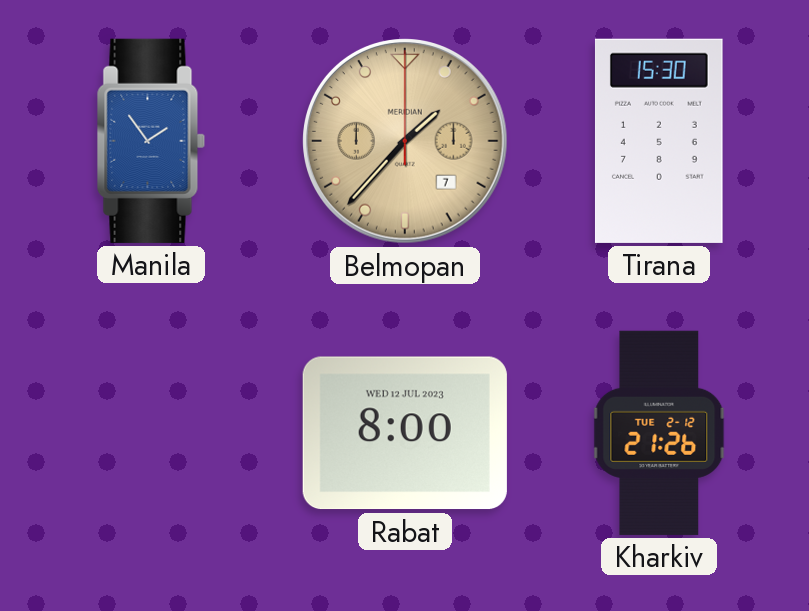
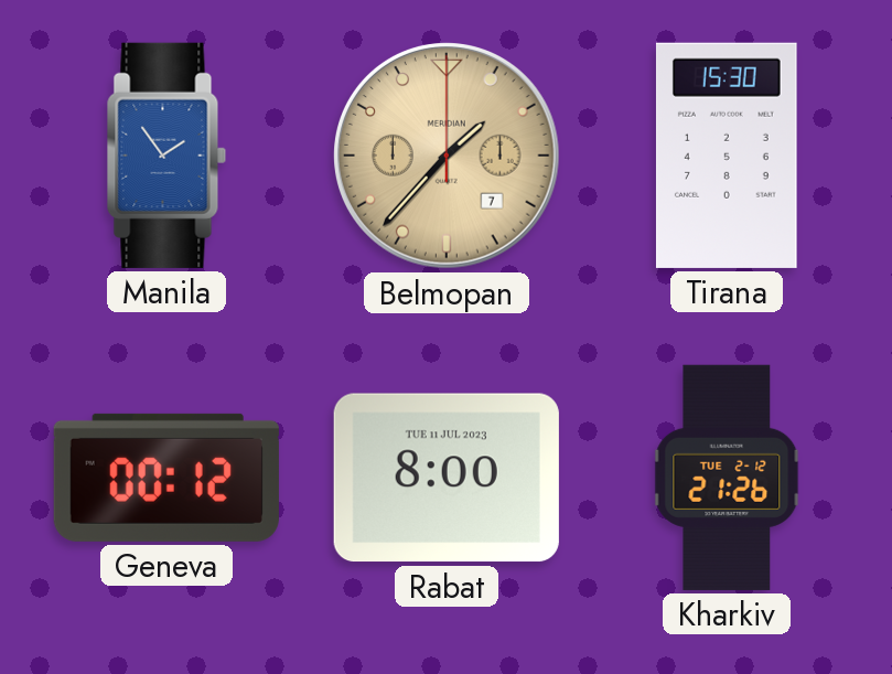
Geneva: none -> 00:12 (166, 478)
Rabat date: WED 12 JUL 2023 -> TUE 11 JUL 2023 (447, 478)
